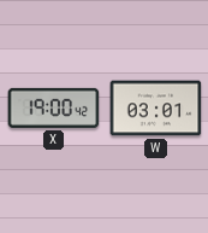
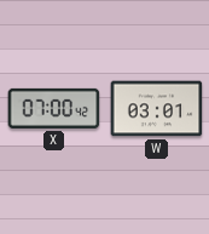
X: 19:00 -> 07:00 (54, 108)
